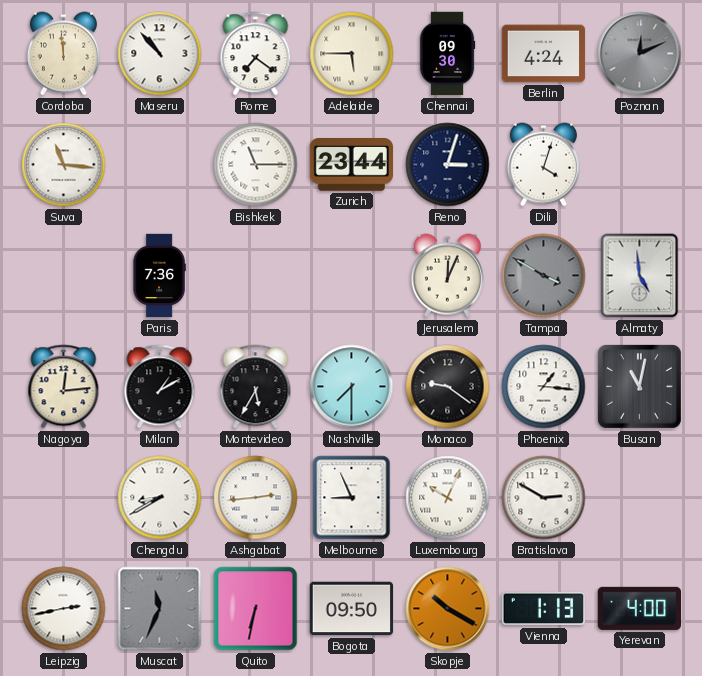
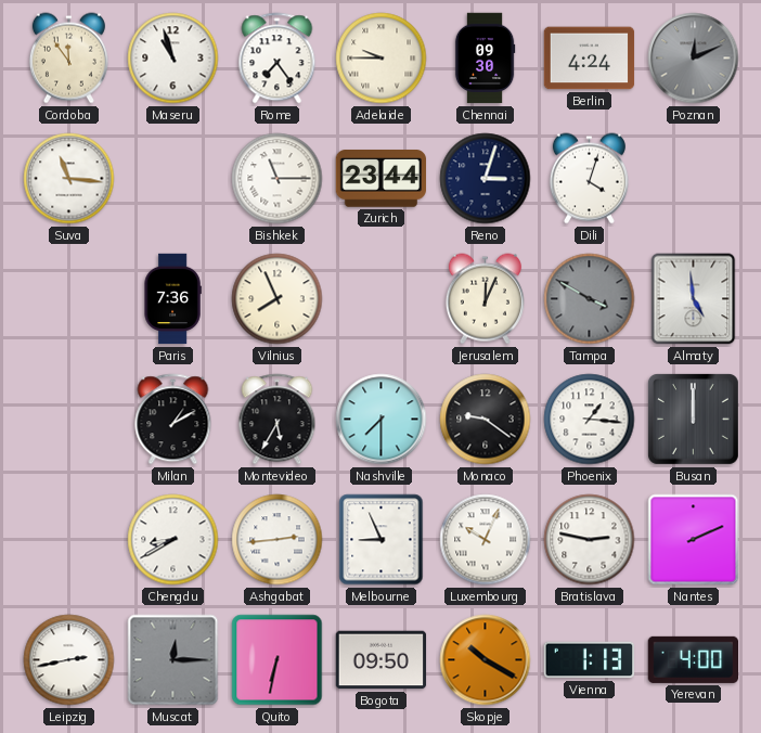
Cordoba: 11:59 -> 11:54 (68, 59)
Maseru: 10:53 -> 10:57 (173, 59)
Rome: 7:21 -> 7:24 (278, 59)
Adelaide: 5:45 -> 9:45 (382, 59)
Vilnius: none -> 7:56 (278, 299)
Nagoya: 12:14 -> none (64, 387)
Busan: 11:02 -> 12:00 (693, 419)
Bratislava: 2:50 -> 2:47 (590, 540)
Nantes: none -> 2:11 (694, 540)
Muscat: 11:34 -> 12:15 (173, 660)
